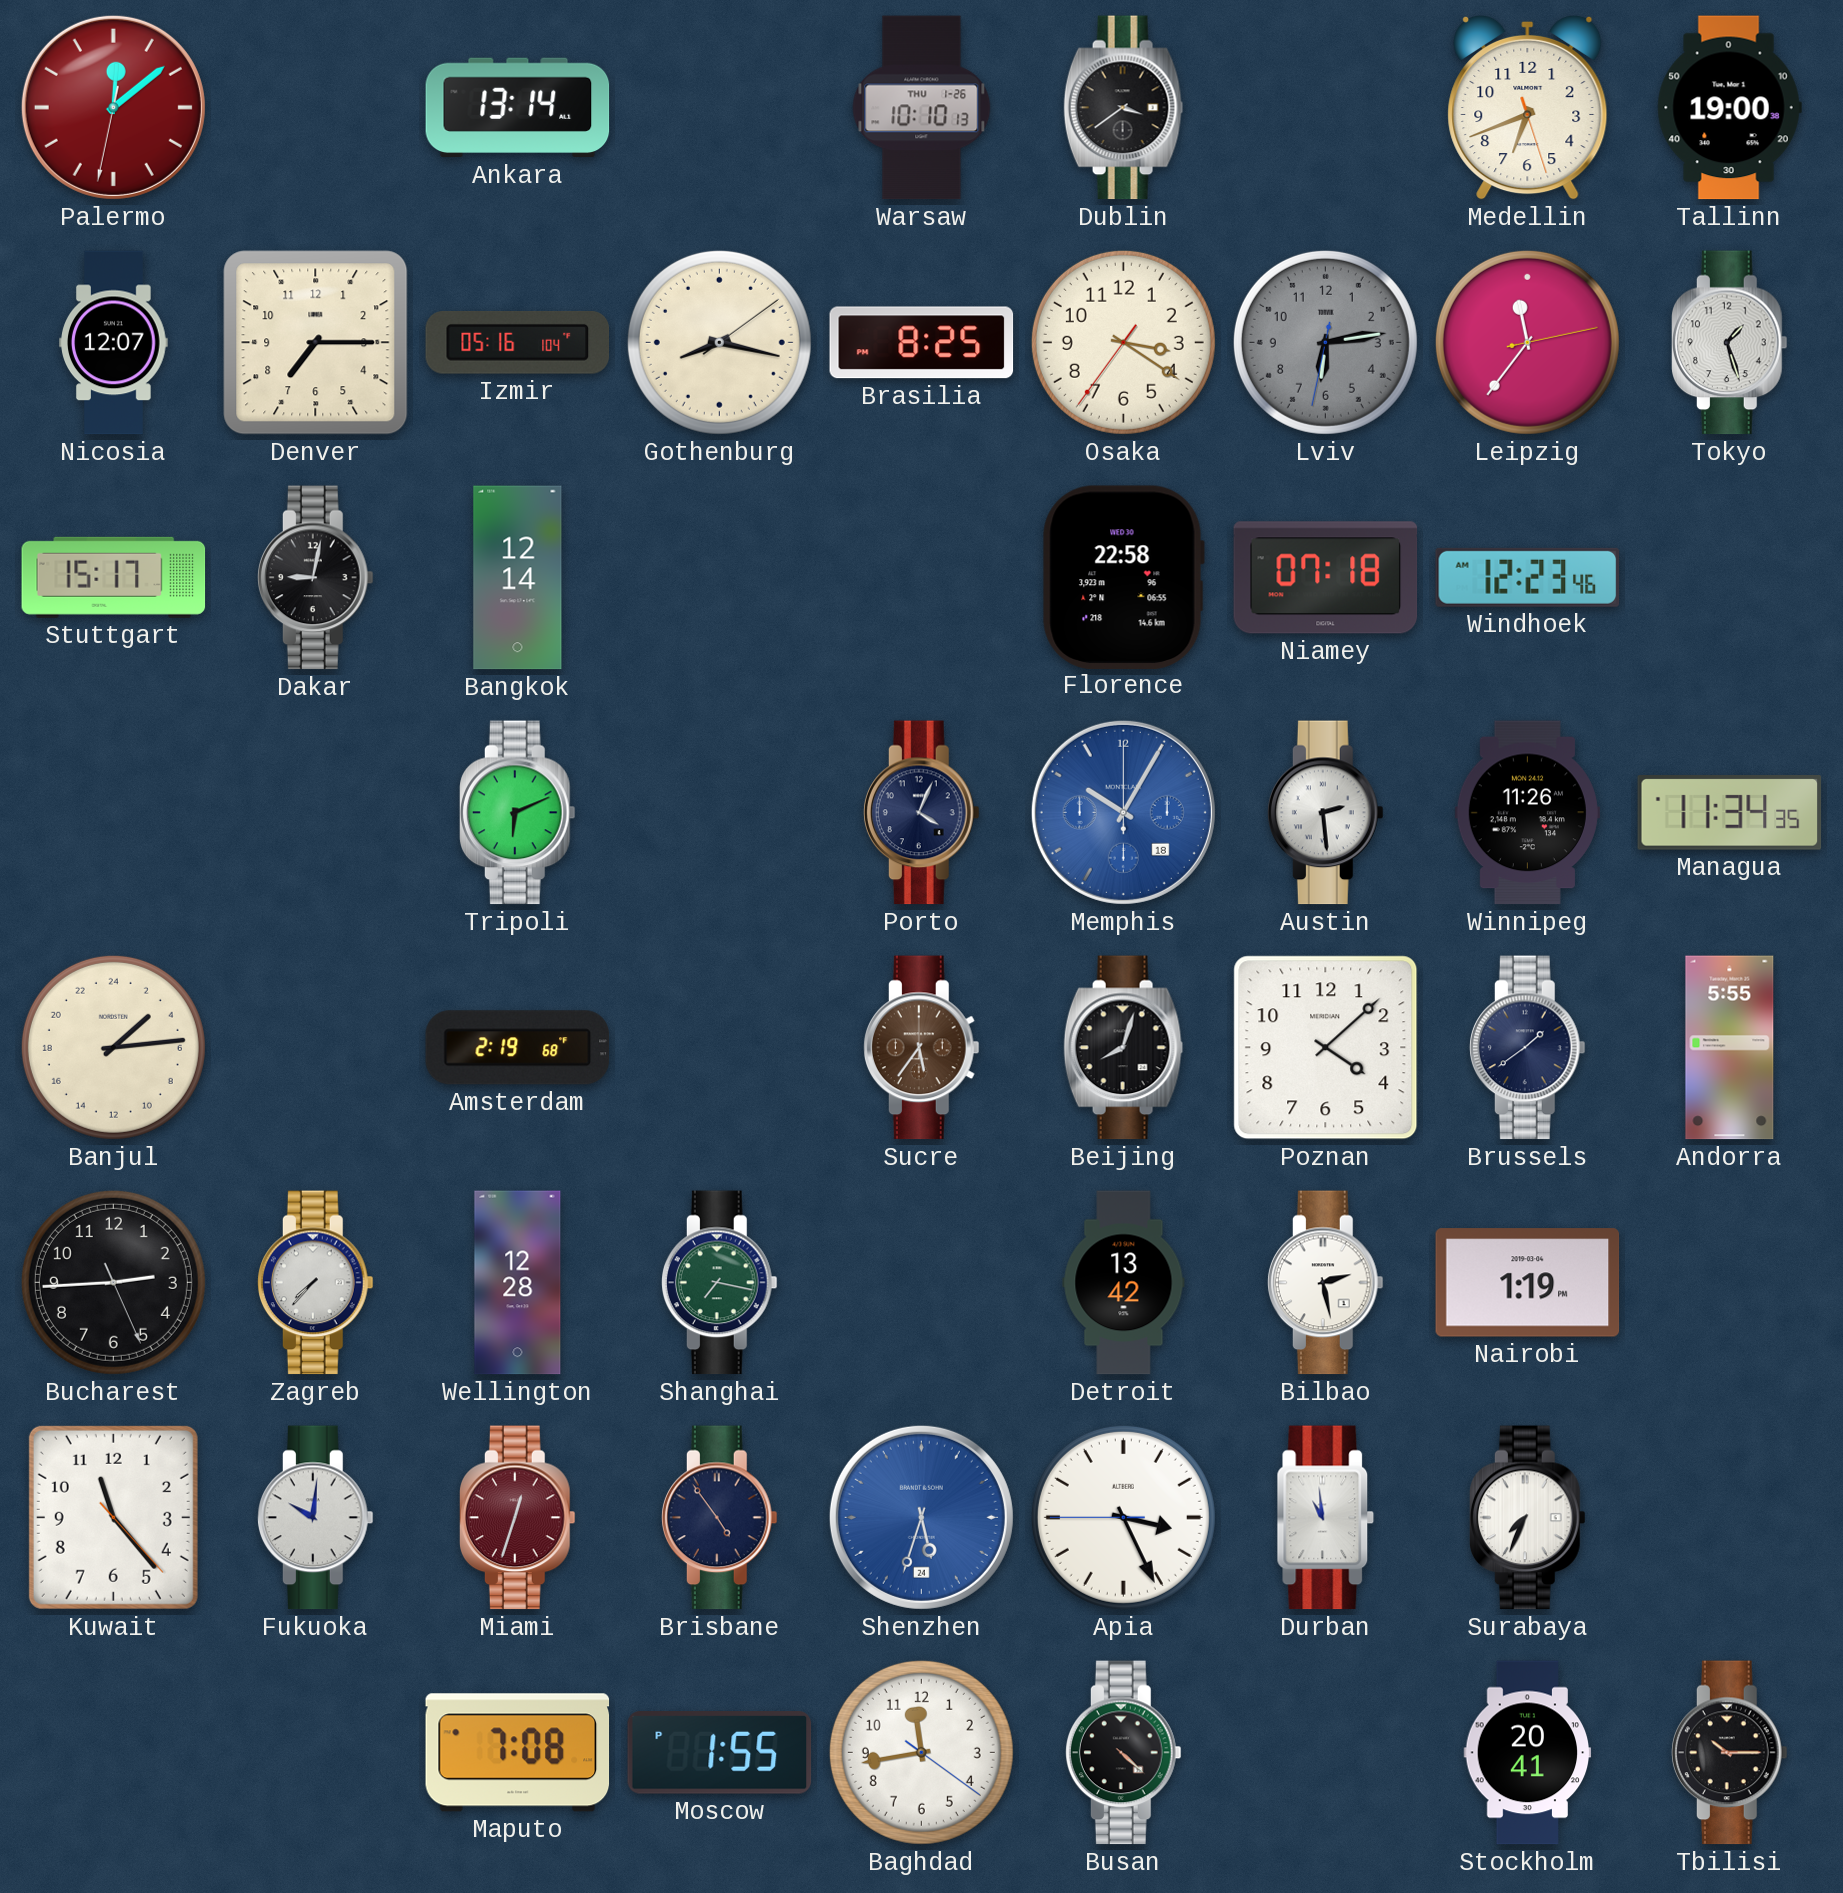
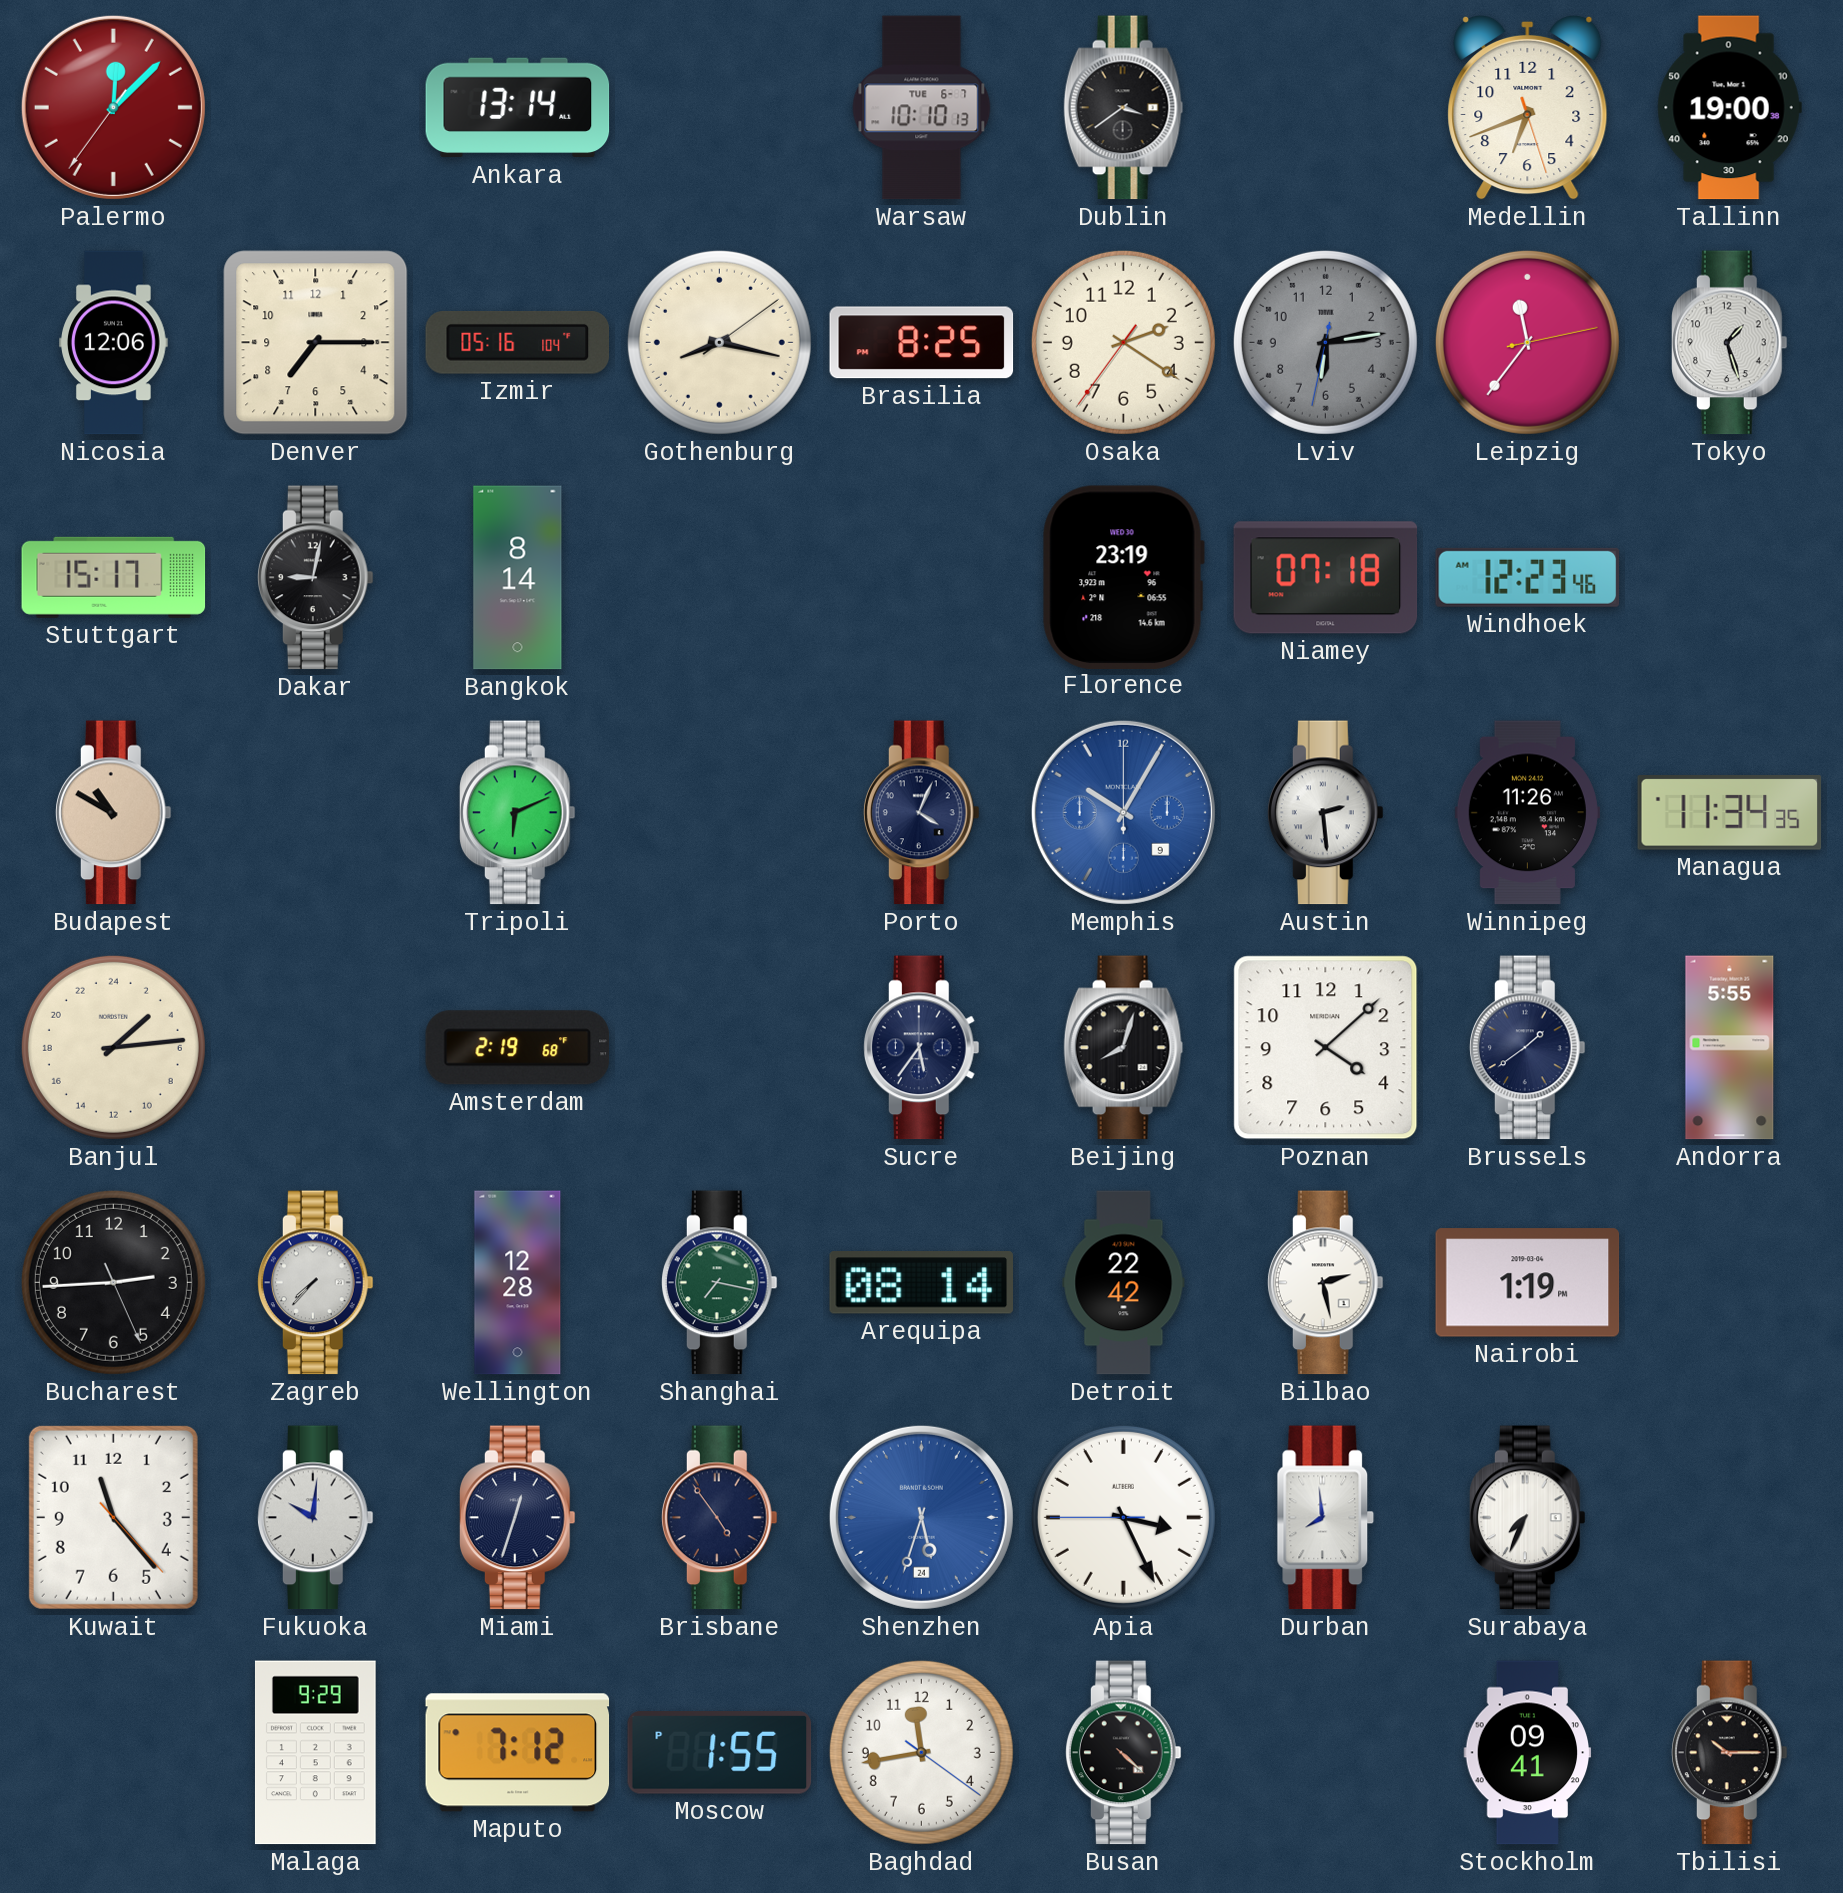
Palermo: 12:08 -> 12:07 (113, 107)
Warsaw date: THU 1-26 -> TUE 6-7 (922, 108)
Nicosia: 12:07 -> 12:06 (114, 343)
Osaka: 3:20 -> 2:20 (1123, 342)
Bangkok: 12:14 -> 8:14 (518, 578)
Florence: 22:58 -> 23:19 (1123, 577)
Budapest: none -> 10:50 (113, 813)
Memphis date: 18 -> 9 (1123, 812)
Sucre dial: brown -> navy (921, 1048)
Arequipa: none -> 08:14 (921, 1283)
Detroit: 13:42 -> 22:42 (1124, 1283)
Miami dial: burgundy -> navy (517, 1518)
Durban: 10:59 -> 7:59 (1326, 1518)
Malaga: none -> 9:29 (315, 1753)
Maputo: 7:08 -> 7:12 (518, 1753)
Stockholm: 20:41 -> 09:41 (1528, 1753)
